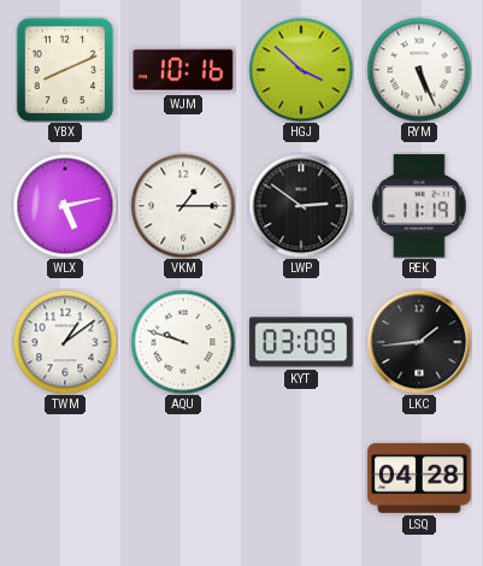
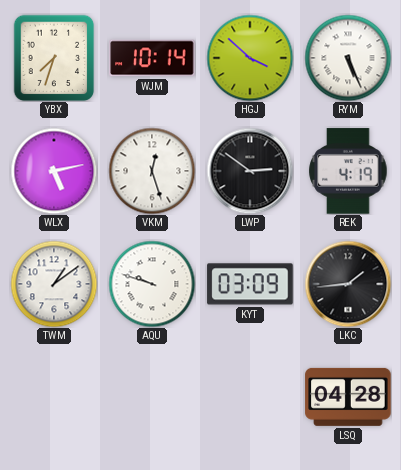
YBX: 8:11 -> 7:33 (54, 58)
WJM: 10:16 -> 10:14 (152, 58)
VKM: 1:15 -> 12:27 (152, 171)
REK: 11:19 -> 4:19 (348, 171)
